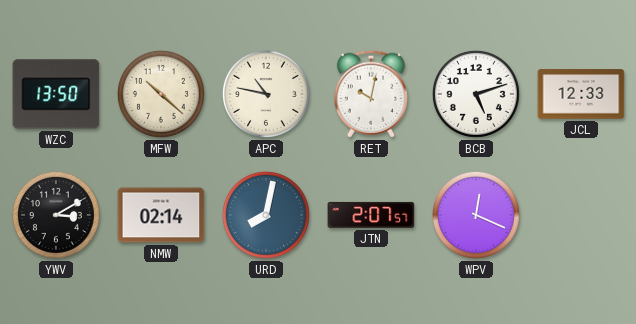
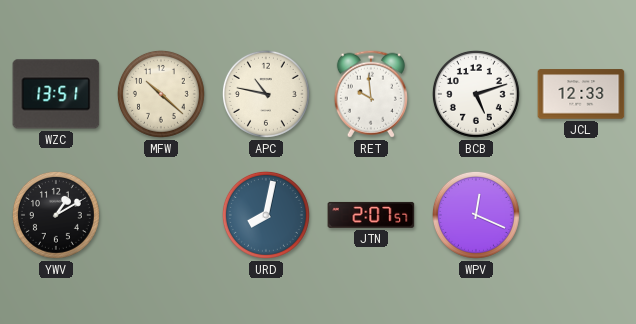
WZC: 13:50 -> 13:51 (56, 94)
RET: 10:02 -> 9:59 (371, 94)
YWV: 3:10 -> 1:10 (56, 215)
NMW: 02:14 -> none (161, 215)
